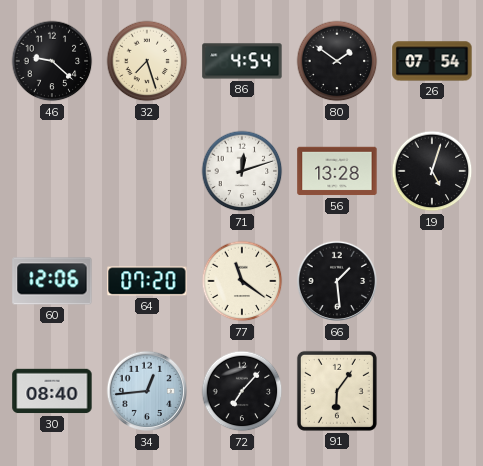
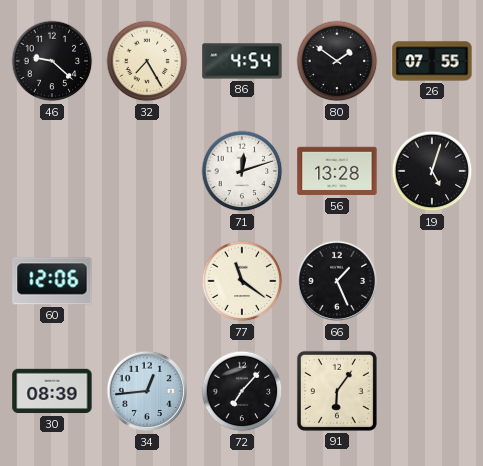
32: 7:27 -> 7:25 (147, 61)
26: 07:54 -> 07:55 (432, 61)
64: 07:20 -> none (147, 281)
66: 1:29 -> 1:26 (337, 281)
30: 08:40 -> 08:39 (52, 391)
